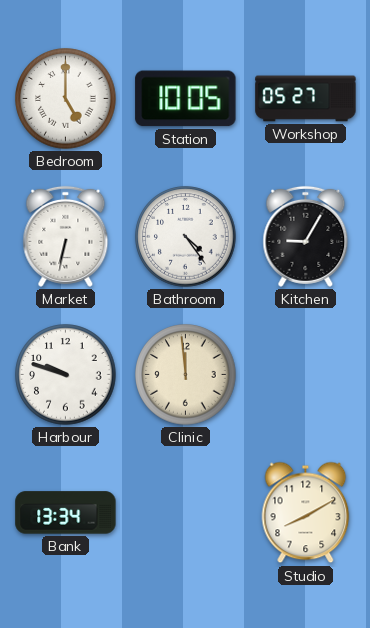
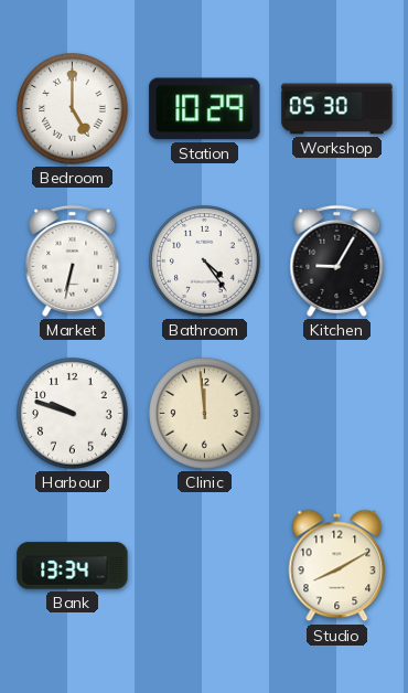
Station: 10:05 -> 10:29 (205, 109)
Workshop: 05:27 -> 05:30 (337, 109)
